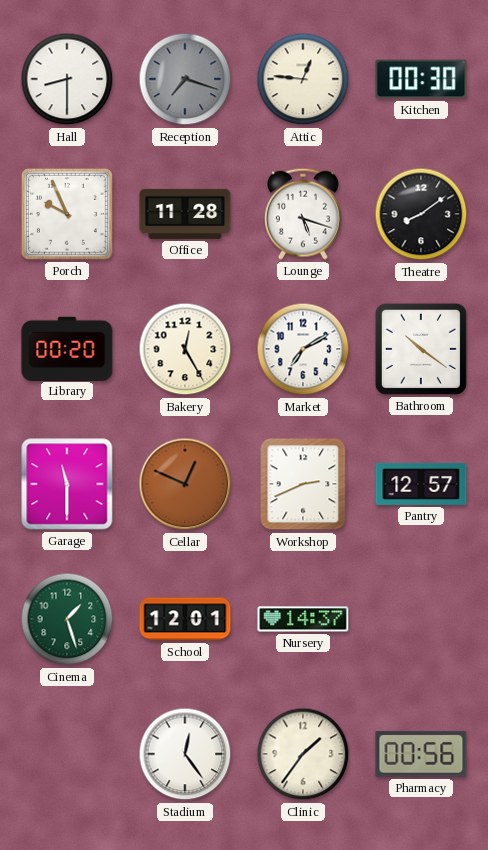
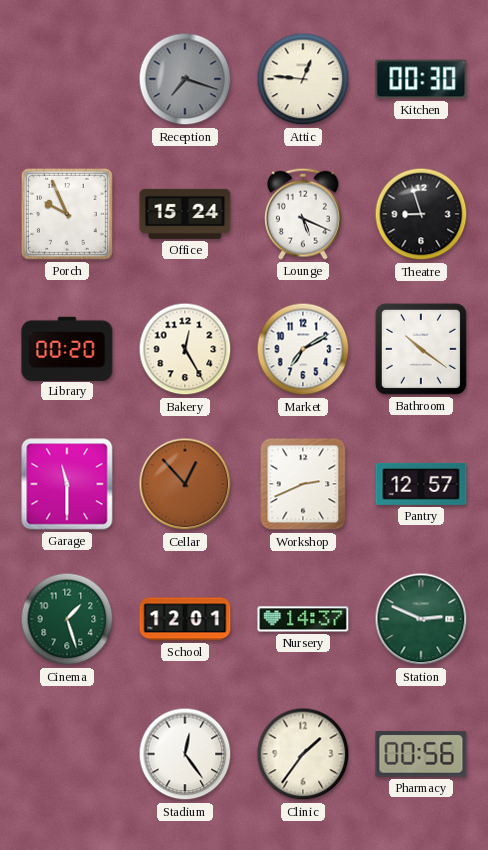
Hall: 8:30 -> none (67, 79)
Office: 11:28 -> 15:24 (185, 214)
Lounge: 5:18 -> 5:19 (303, 214)
Theatre: 8:09 -> 8:57 (421, 214)
Cellar: 12:49 -> 12:53 (185, 484)
Station: none -> 2:49 (421, 619)
